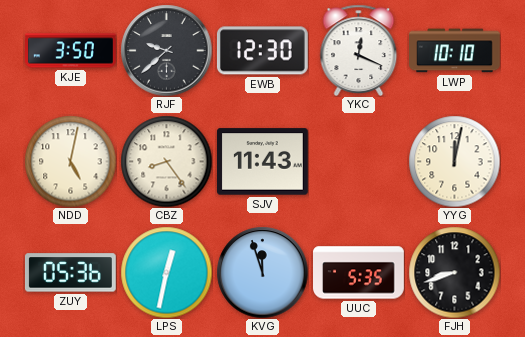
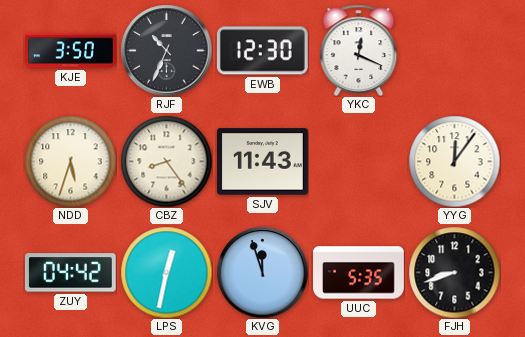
RJF: 9:38 -> 10:34 (166, 50)
LWP: 10:10 -> none (455, 51)
NDD: 5:02 -> 5:33 (70, 161)
YYG: 12:02 -> 12:06 (454, 161)
ZUY: 05:36 -> 04:42 (70, 273)
